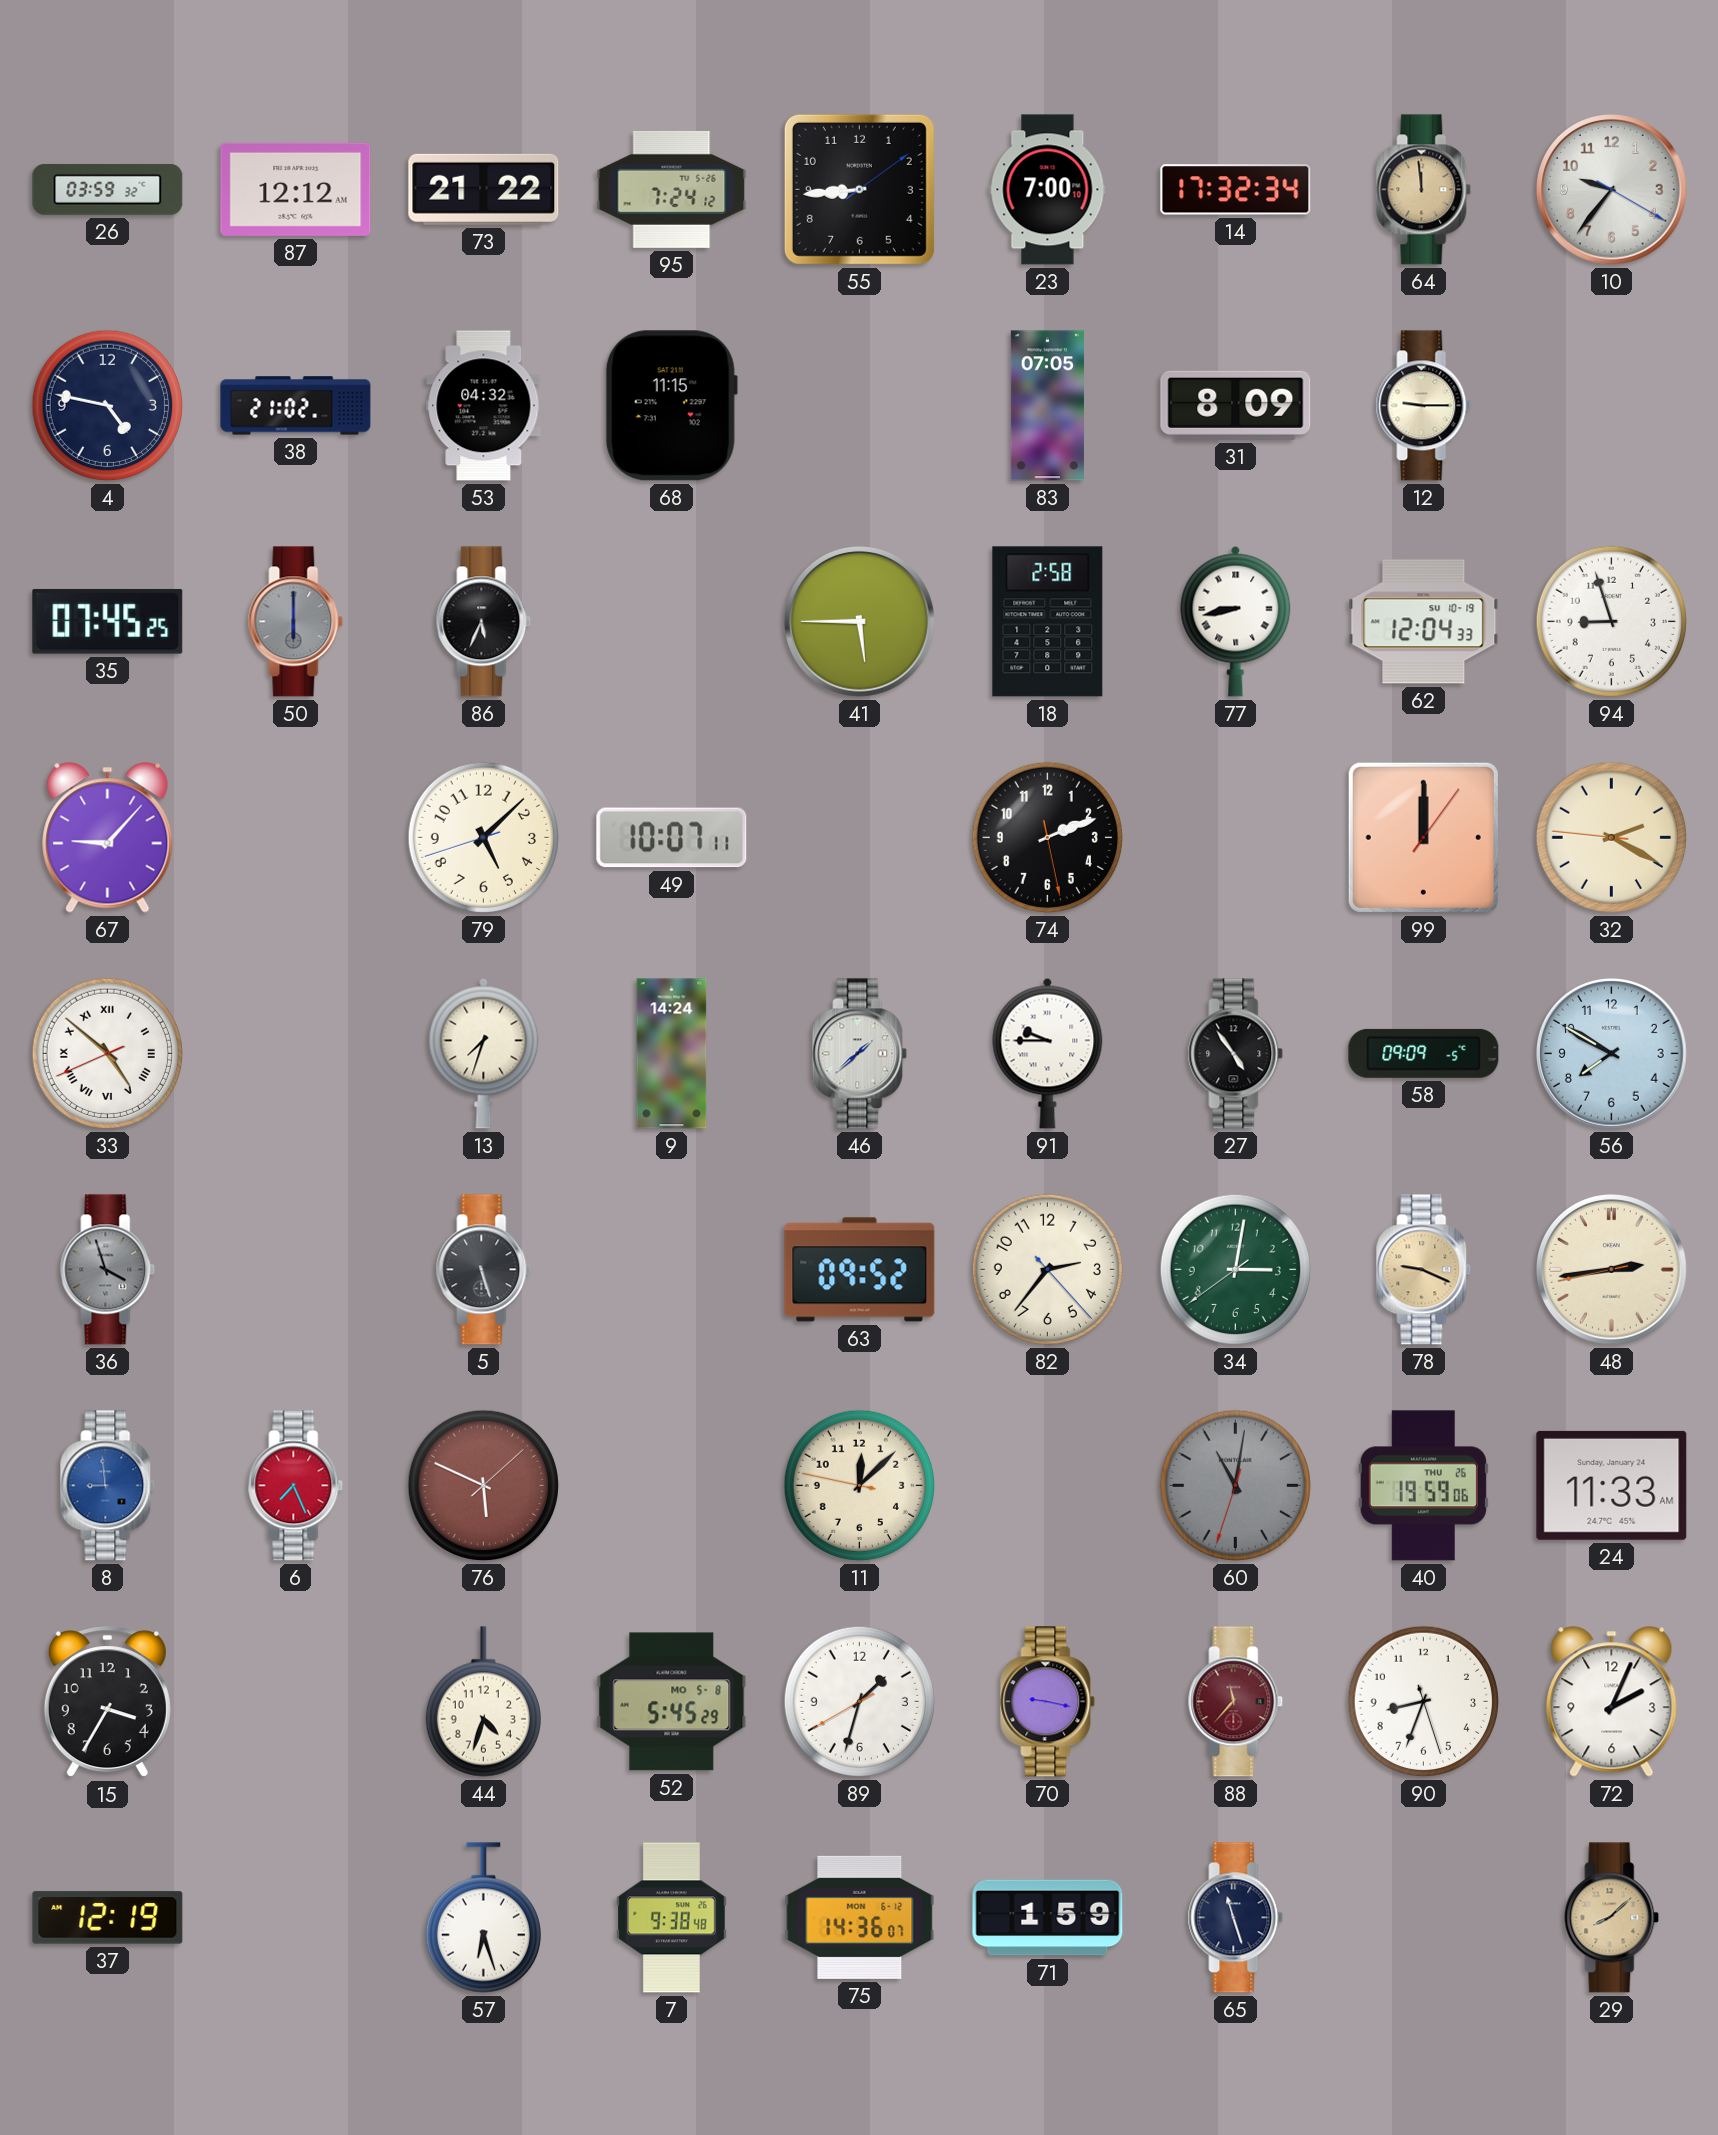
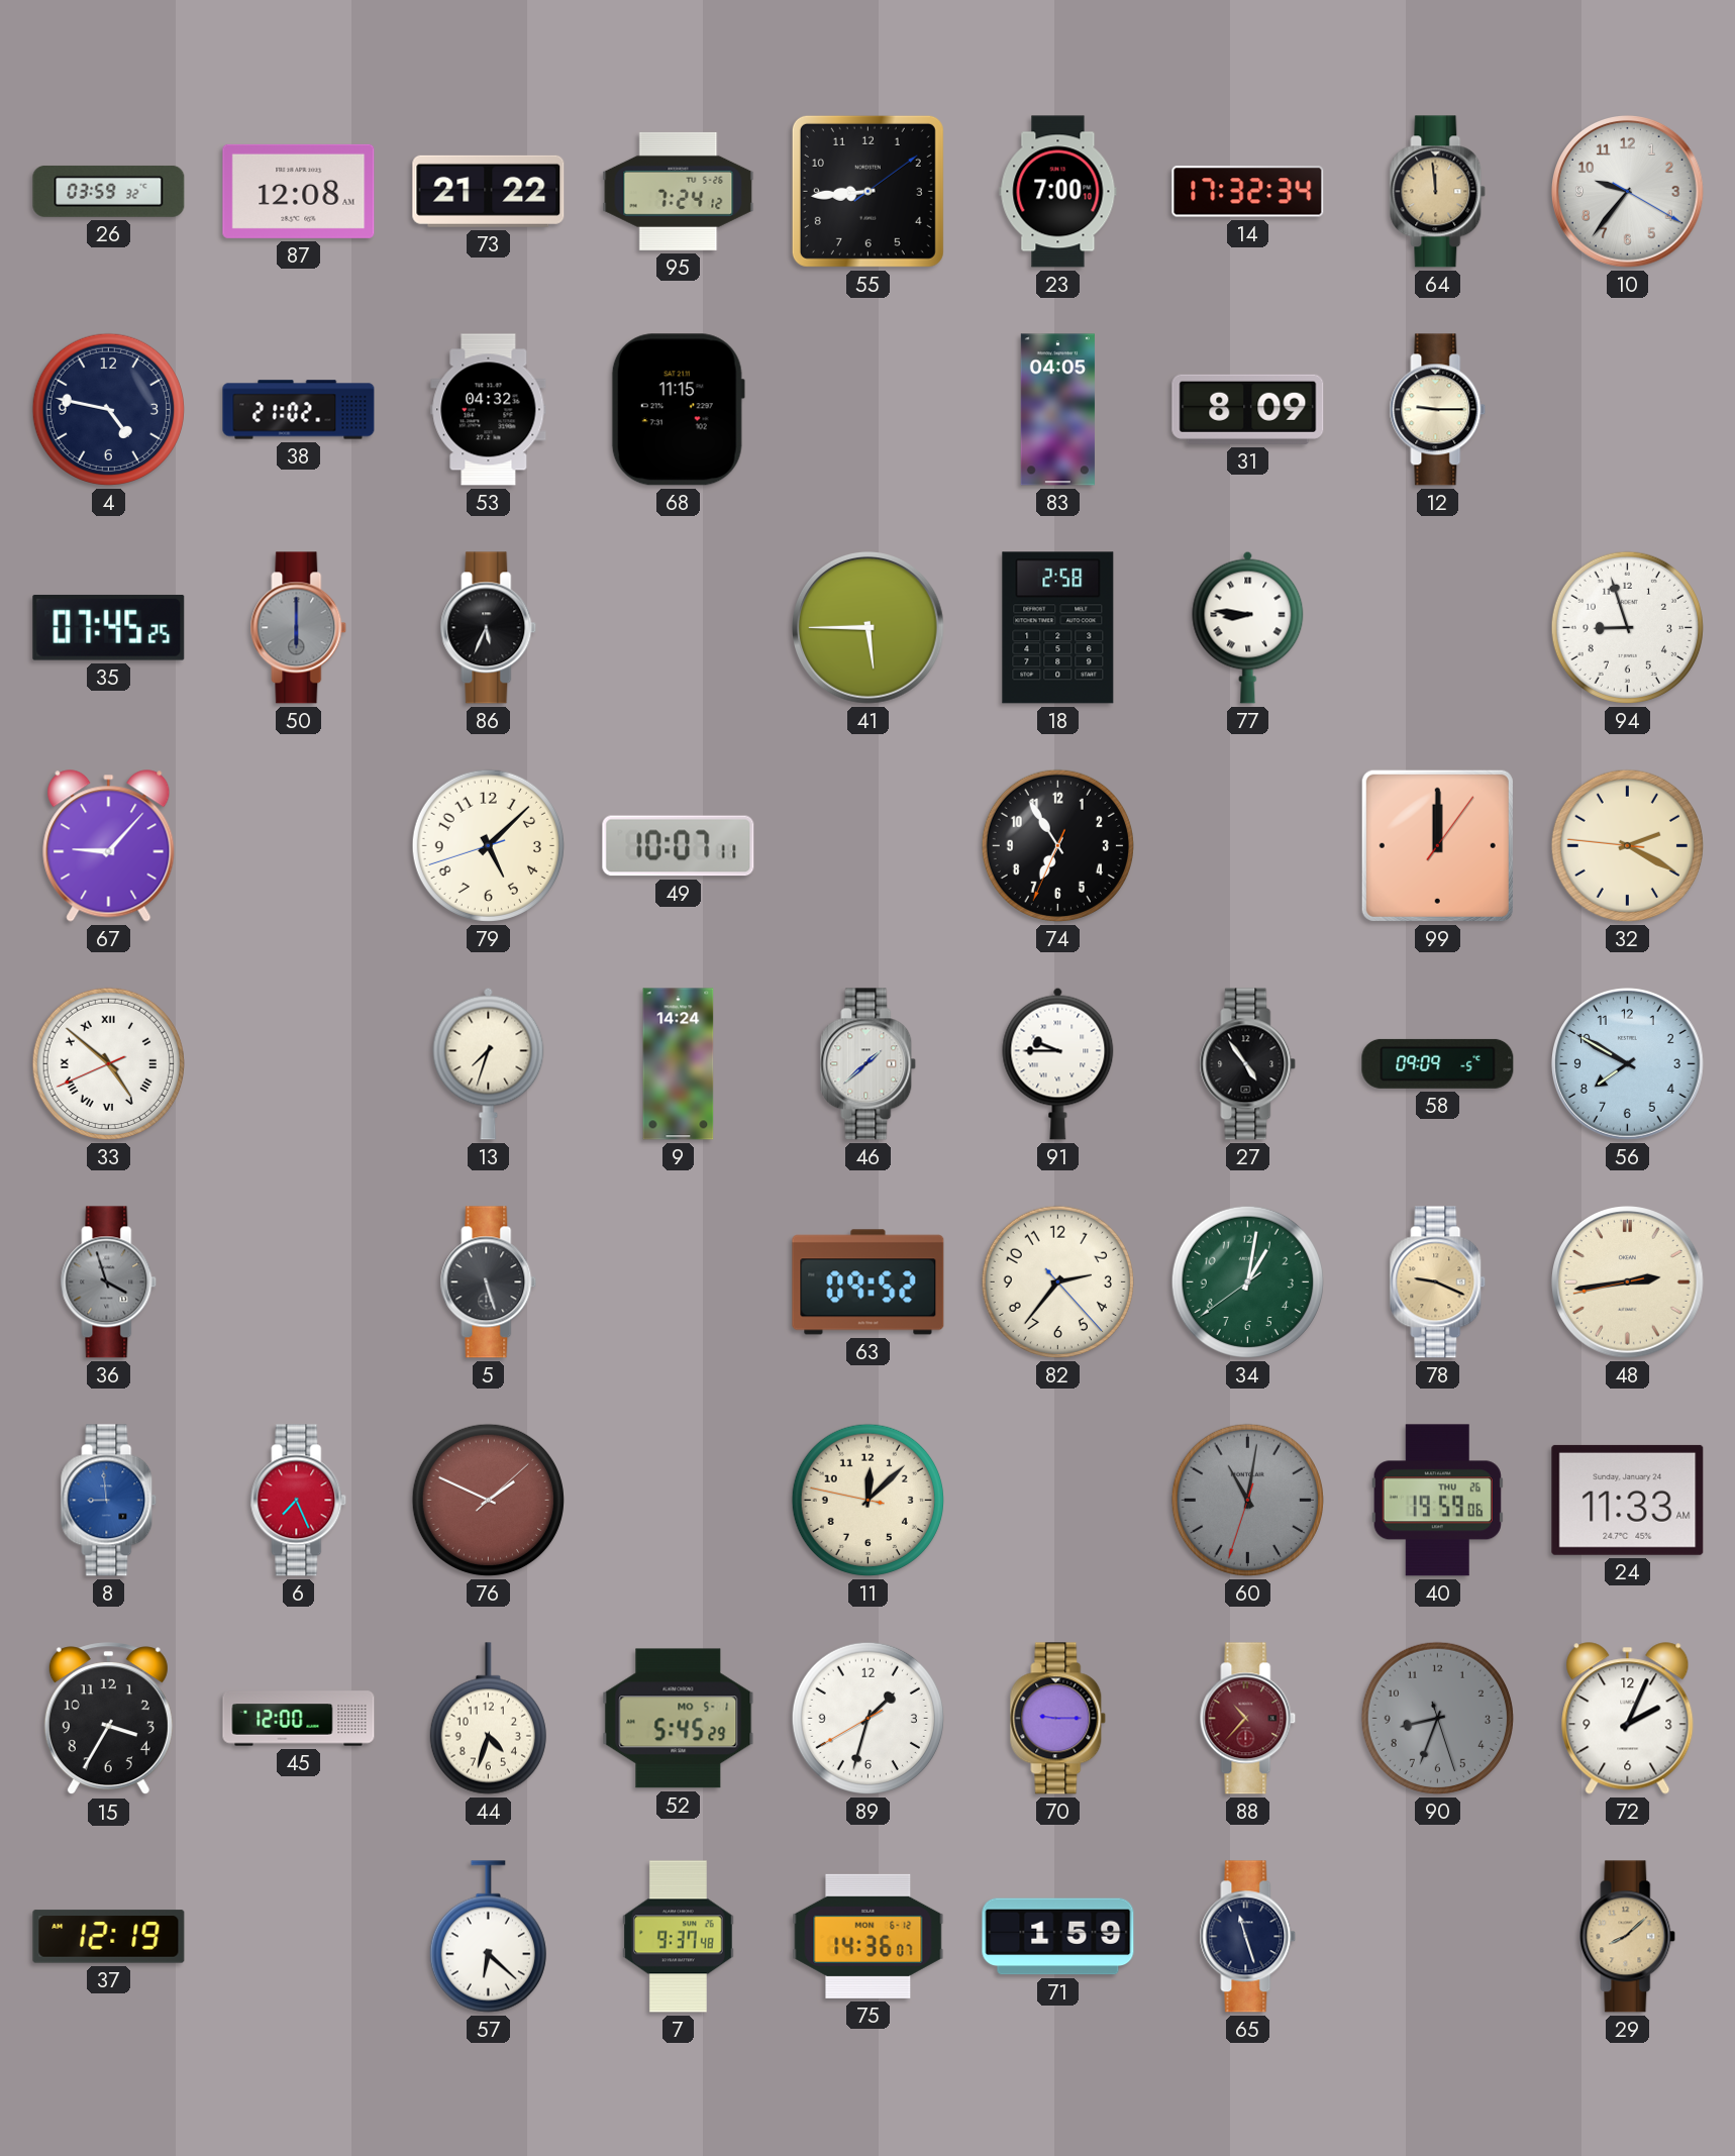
87: 12:12 -> 12:08 (299, 191)
83: 07:05 -> 04:05 (1057, 410)
77: 8:43 -> 8:46 (1248, 627)
62: 12:04 -> none (1424, 622)
74: 2:11 -> 6:54 (1057, 845)
34: 3:01 -> 1:01 (1247, 1281)
76: 5:49 -> 1:49 (488, 1500)
45: none -> 12:00 (299, 1719)
52 date: MO 5-8 -> MO 5-1 (679, 1719)
70: 9:17 -> 9:15 (1058, 1719)
88: 11:37 -> 10:37 (1248, 1719)
90 dial: white -> grey (1437, 1718)
57: 6:27 -> 6:22 (488, 1937)
7: 9:38 -> 9:37 (679, 1937)
